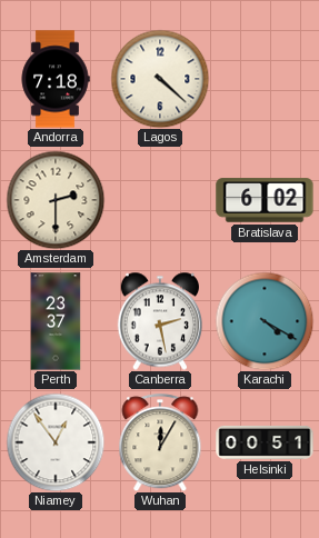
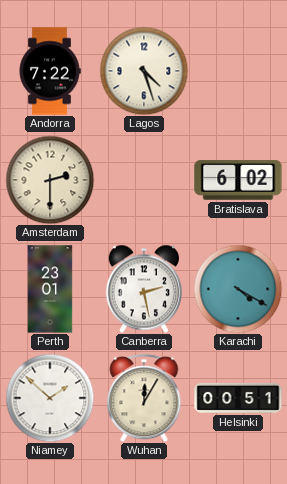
Andorra: 7:18 -> 7:22 (50, 71)
Lagos: 4:22 -> 4:27 (144, 71)
Perth: 23:37 -> 23:01 (50, 289)
Niamey: 12:54 -> 1:52 (50, 398)
